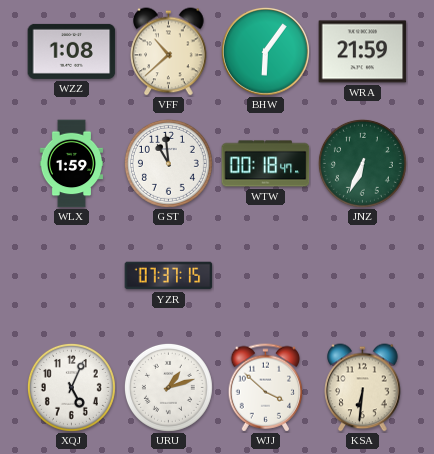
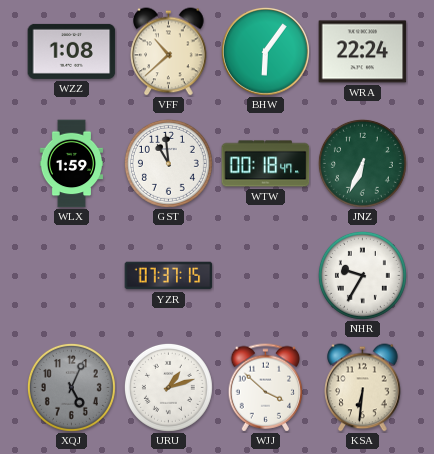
WRA: 21:59 -> 22:24 (363, 52)
NHR: none -> 9:35 (362, 275)
XQJ dial: white -> grey (71, 387)
